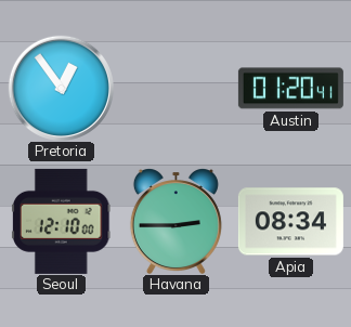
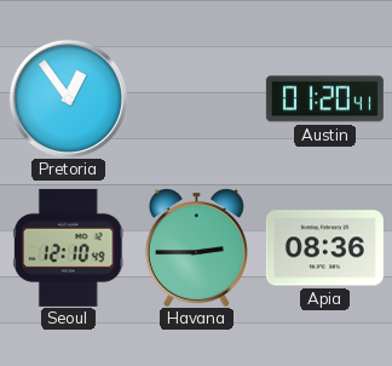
Seoul: 12:10:00 -> 12:10:49 (69, 247)
Apia: 08:34 -> 08:36 (324, 248)
